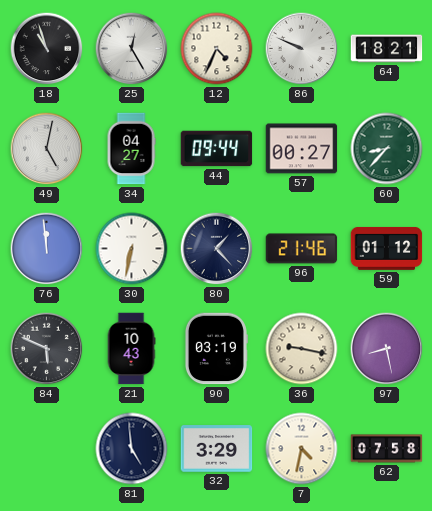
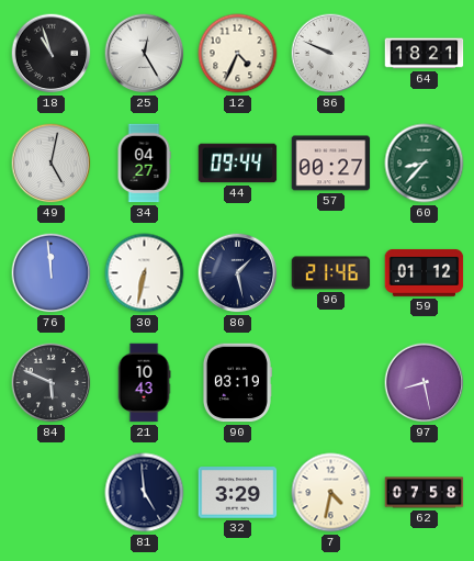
80: 1:23 -> 1:28 (238, 273)
36: 9:17 -> none (302, 349)
